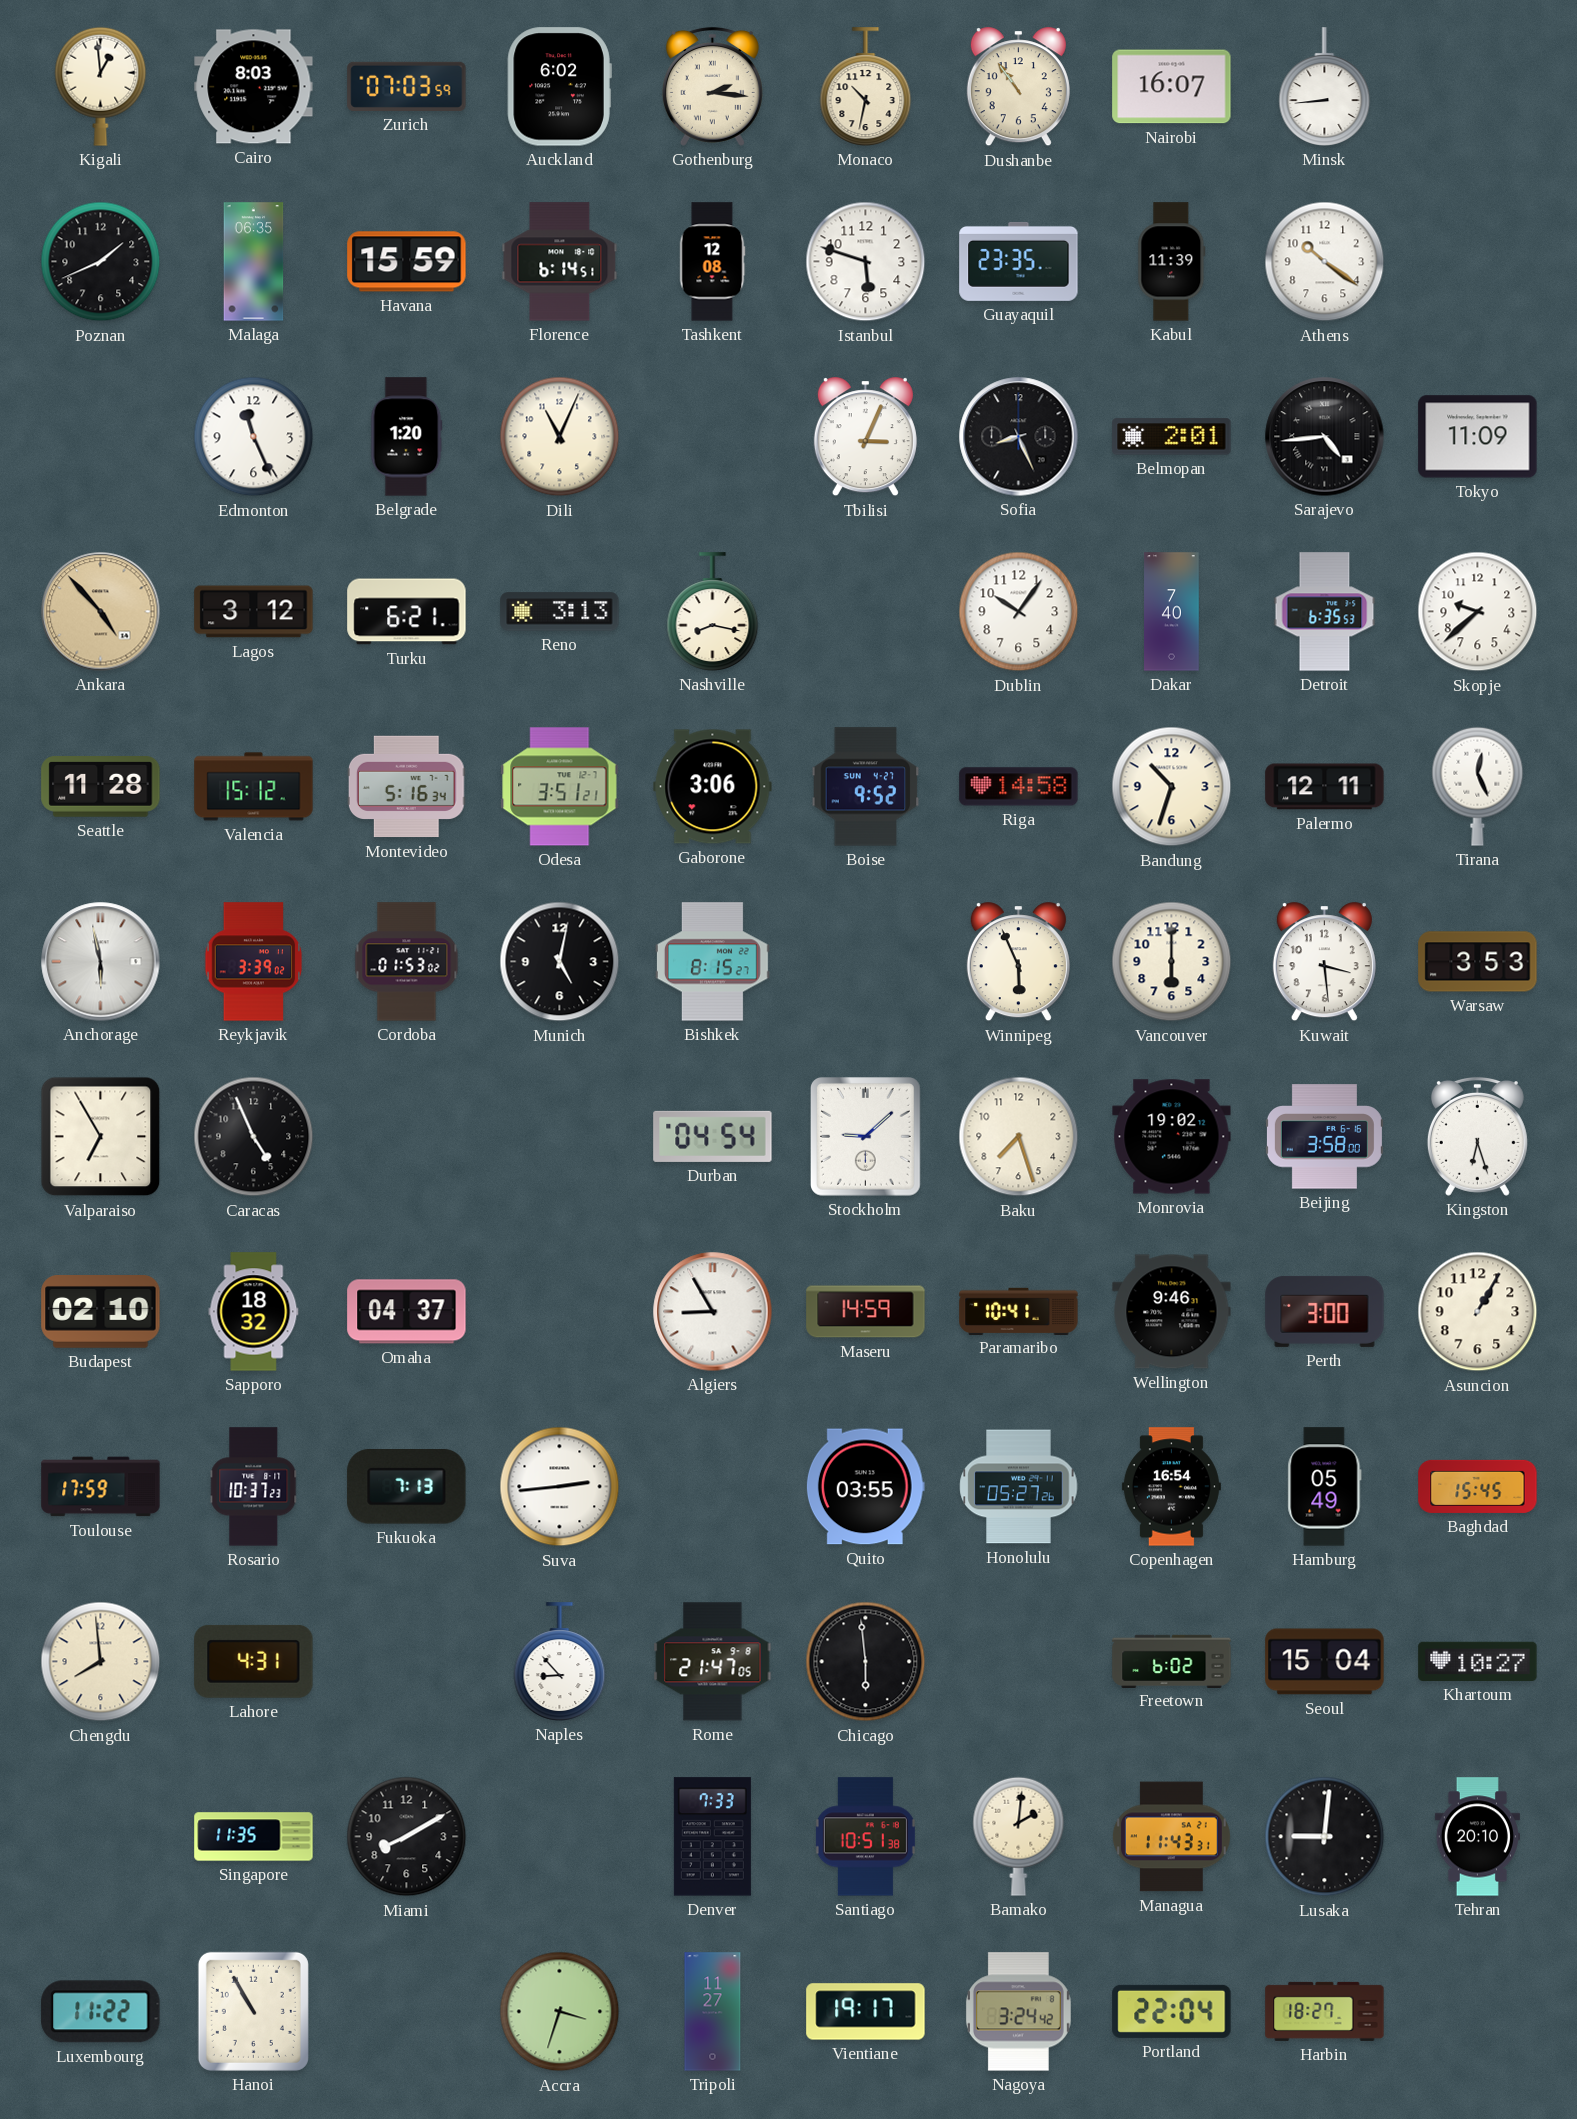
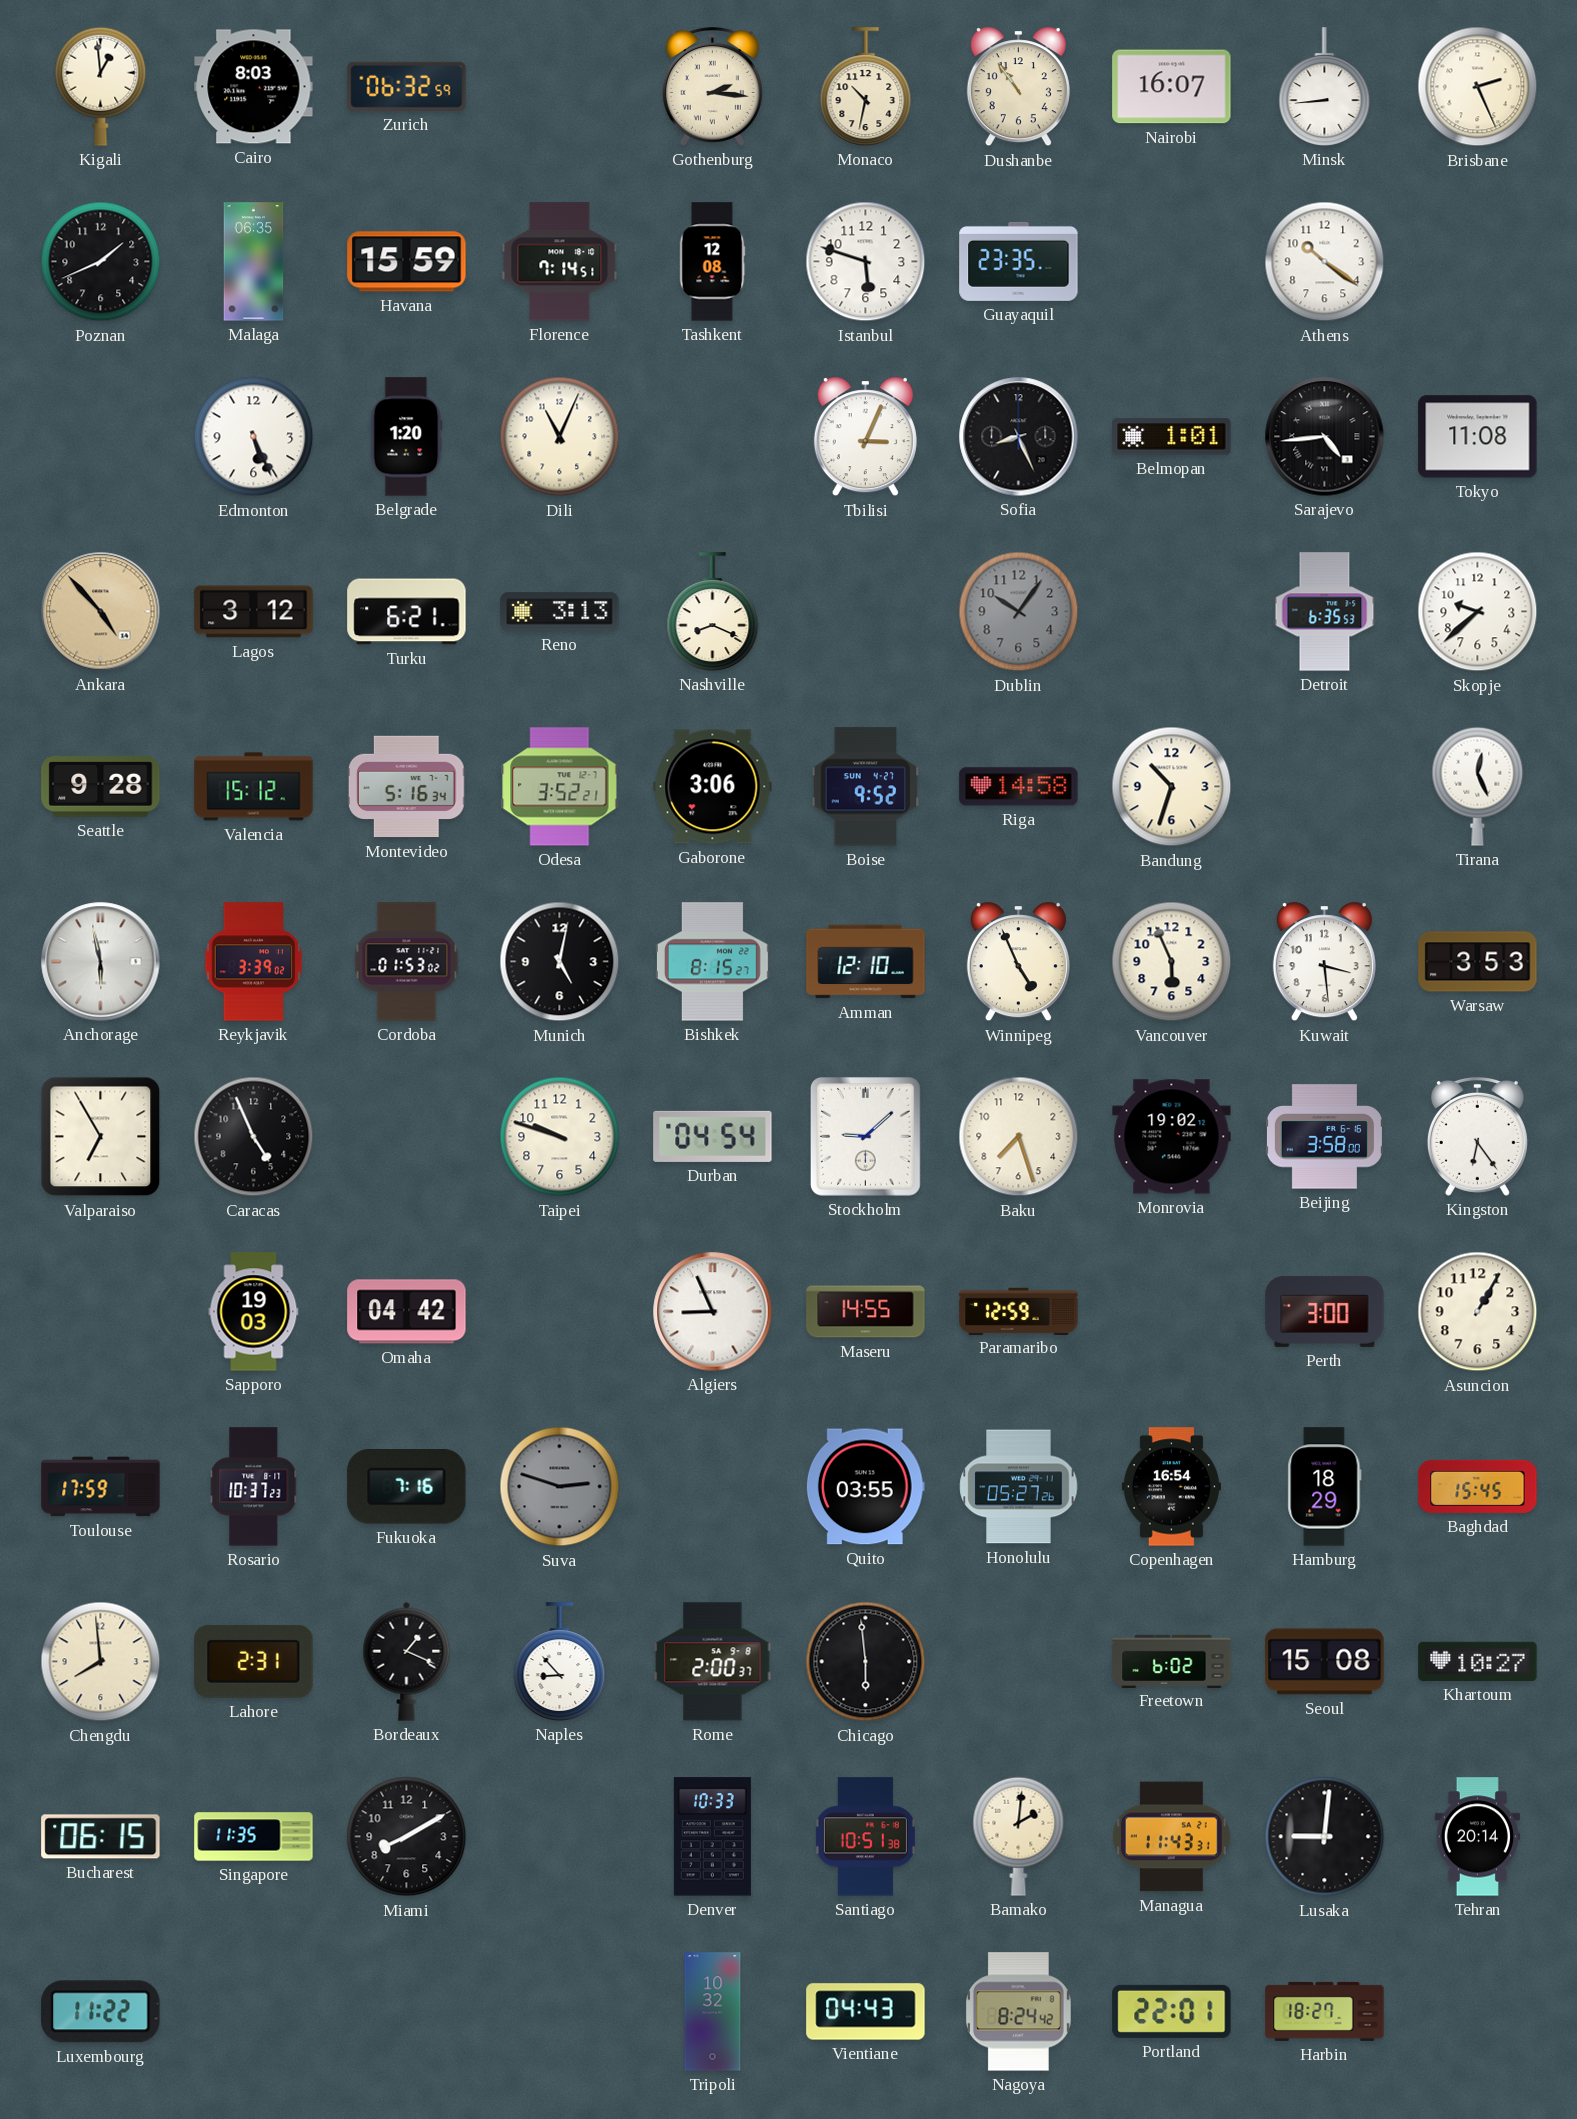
Zurich: 07:03 -> 06:32 (407, 86)
Auckland: 6:02 -> none (559, 87)
Brisbane: none -> 2:26 (1478, 87)
Florence: 6:14 -> 7:14 (560, 262)
Kabul: 11:39 -> none (1172, 262)
Edmonton: 11:26 -> 5:26 (254, 437)
Belmopan: 2:01 -> 1:01 (1172, 437)
Tokyo: 11:09 -> 11:08 (1478, 437)
Nashville: 8:17 -> 8:19 (713, 612)
Dublin dial: white -> grey (1019, 612)
Dakar: 7:40 -> none (1172, 612)
Seattle: 11:28 -> 9:28 (101, 787)
Odesa: 3:51 -> 3:52 (560, 787)
Palermo: 12:11 -> none (1325, 787)
Amman: none -> 12:10 (866, 962)
Winnipeg: 5:56 -> 4:56 (1018, 962)
Vancouver: 6:00 -> 5:56 (1172, 962)
Taipei: none -> 9:48 (560, 1137)
Kingston: 6:27 -> 6:24 (1477, 1136)
Budapest: 02:10 -> none (101, 1312)
Sapporo: 18:32 -> 19:03 (254, 1312)
Omaha: 04:37 -> 04:42 (407, 1312)
Algiers: 8:55 -> 8:56 (713, 1312)
Maseru: 14:59 -> 14:55 (866, 1312)
Paramaribo: 10:41 -> 12:59 (1019, 1311)
Wellington: 9:46 -> none (1172, 1312)
Fukuoka: 7:13 -> 7:16 (407, 1487)
Suva: 2:44 -> 2:48 (560, 1487)
Suva dial: white -> grey (560, 1487)
Hamburg: 05:49 -> 18:29 (1325, 1487)
Lahore: 4:31 -> 2:31 (254, 1661)
Bordeaux: none -> 1:19 (407, 1661)
Rome: 21:47 -> 2:00 (713, 1662)
Seoul: 15:04 -> 15:08 (1325, 1662)
Bucharest: none -> 06:15 (101, 1837)
Denver: 7:33 -> 10:33 (712, 1837)
Tehran: 20:10 -> 20:14 (1477, 1837)
Hanoi: 10:55 -> none (253, 2011)
Accra: 3:33 -> none (560, 2012)
Tripoli: 11:27 -> 10:32 (713, 2012)
Vientiane: 19:17 -> 04:43 (866, 2012)
Nagoya: 3:24 -> 8:24 (1018, 2012)
Portland: 22:04 -> 22:01 (1172, 2011)
